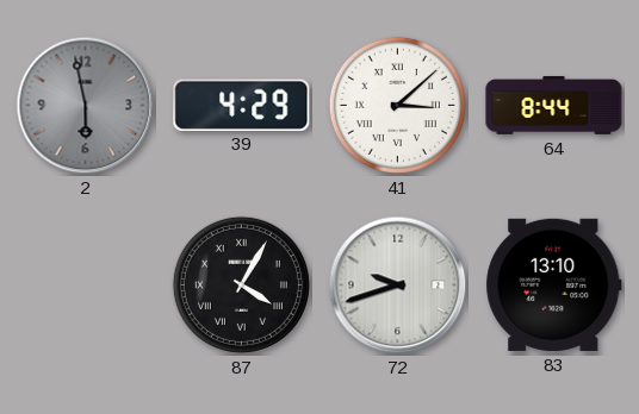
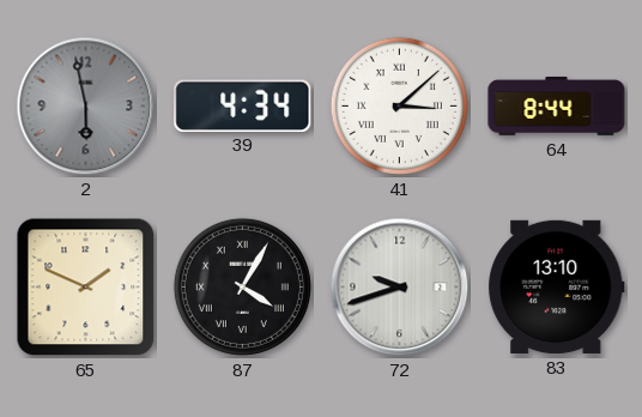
39: 4:29 -> 4:34 (243, 105)
65: none -> 1:49 (86, 288)
